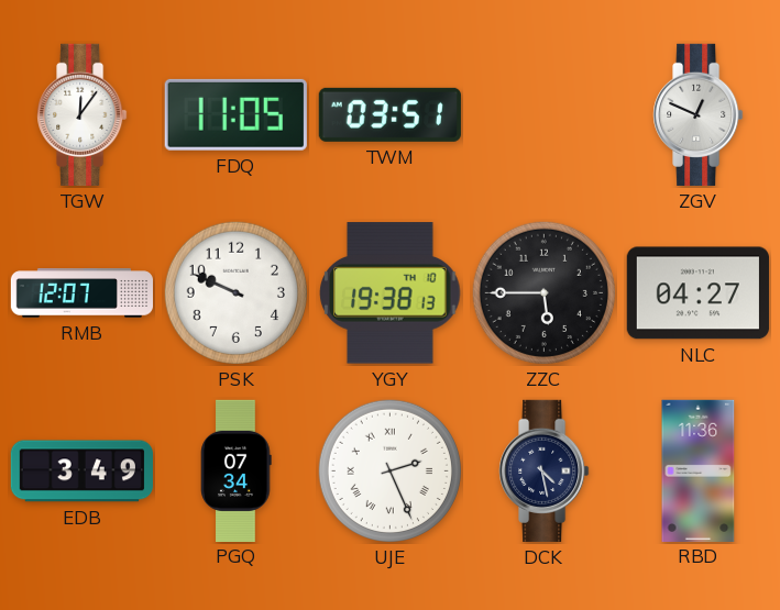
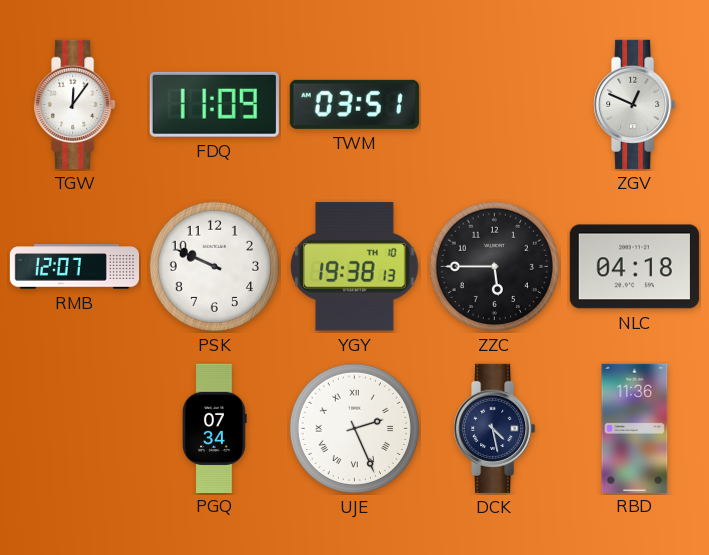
FDQ: 11:05 -> 11:09 (214, 104)
NLC: 04:27 -> 04:18 (634, 267)
EDB: 3:49 -> none (81, 472)
